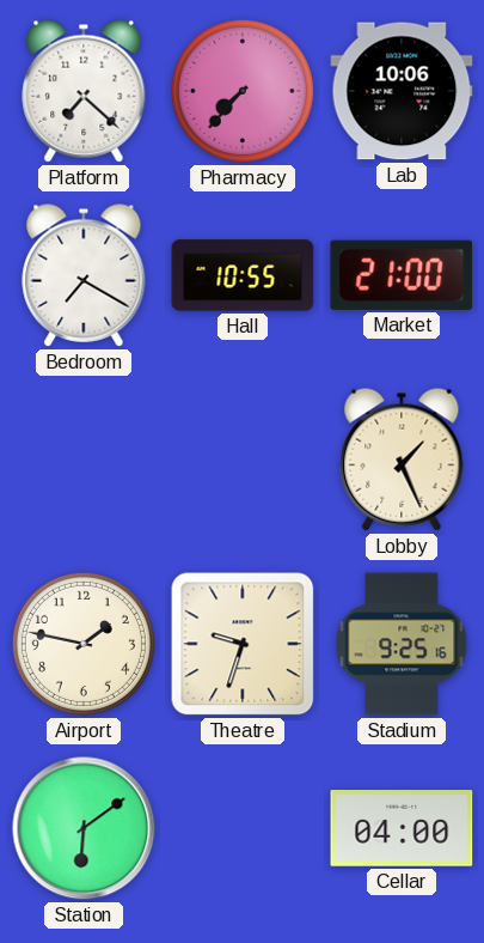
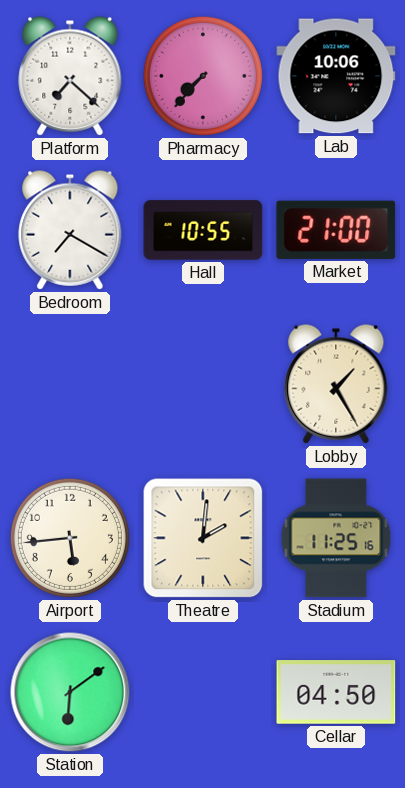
Lobby: 1:26 -> 1:25 (336, 384)
Airport: 1:47 -> 5:44 (70, 538)
Theatre: 9:33 -> 2:01 (203, 538)
Stadium: 9:25 -> 11:25 (336, 538)
Cellar: 04:00 -> 04:50 (336, 692)
